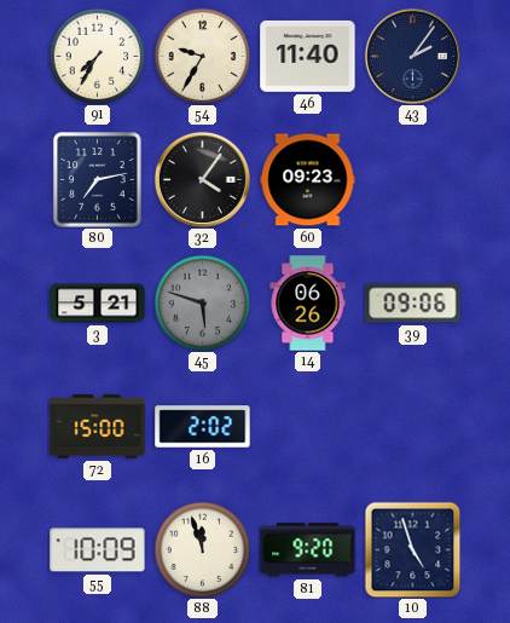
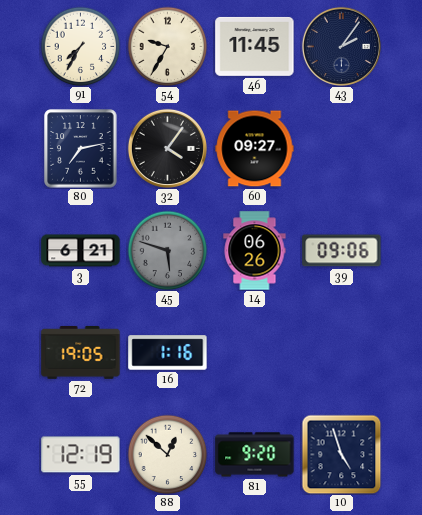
46: 11:40 -> 11:45 (255, 46)
60: 09:23 -> 09:27 (255, 149)
3: 5:21 -> 6:21 (81, 251)
72: 15:00 -> 19:05 (81, 352)
16: 2:02 -> 1:16 (168, 353)
55: 10:09 -> 12:19 (81, 455)
88: 11:57 -> 12:52 (167, 454)
